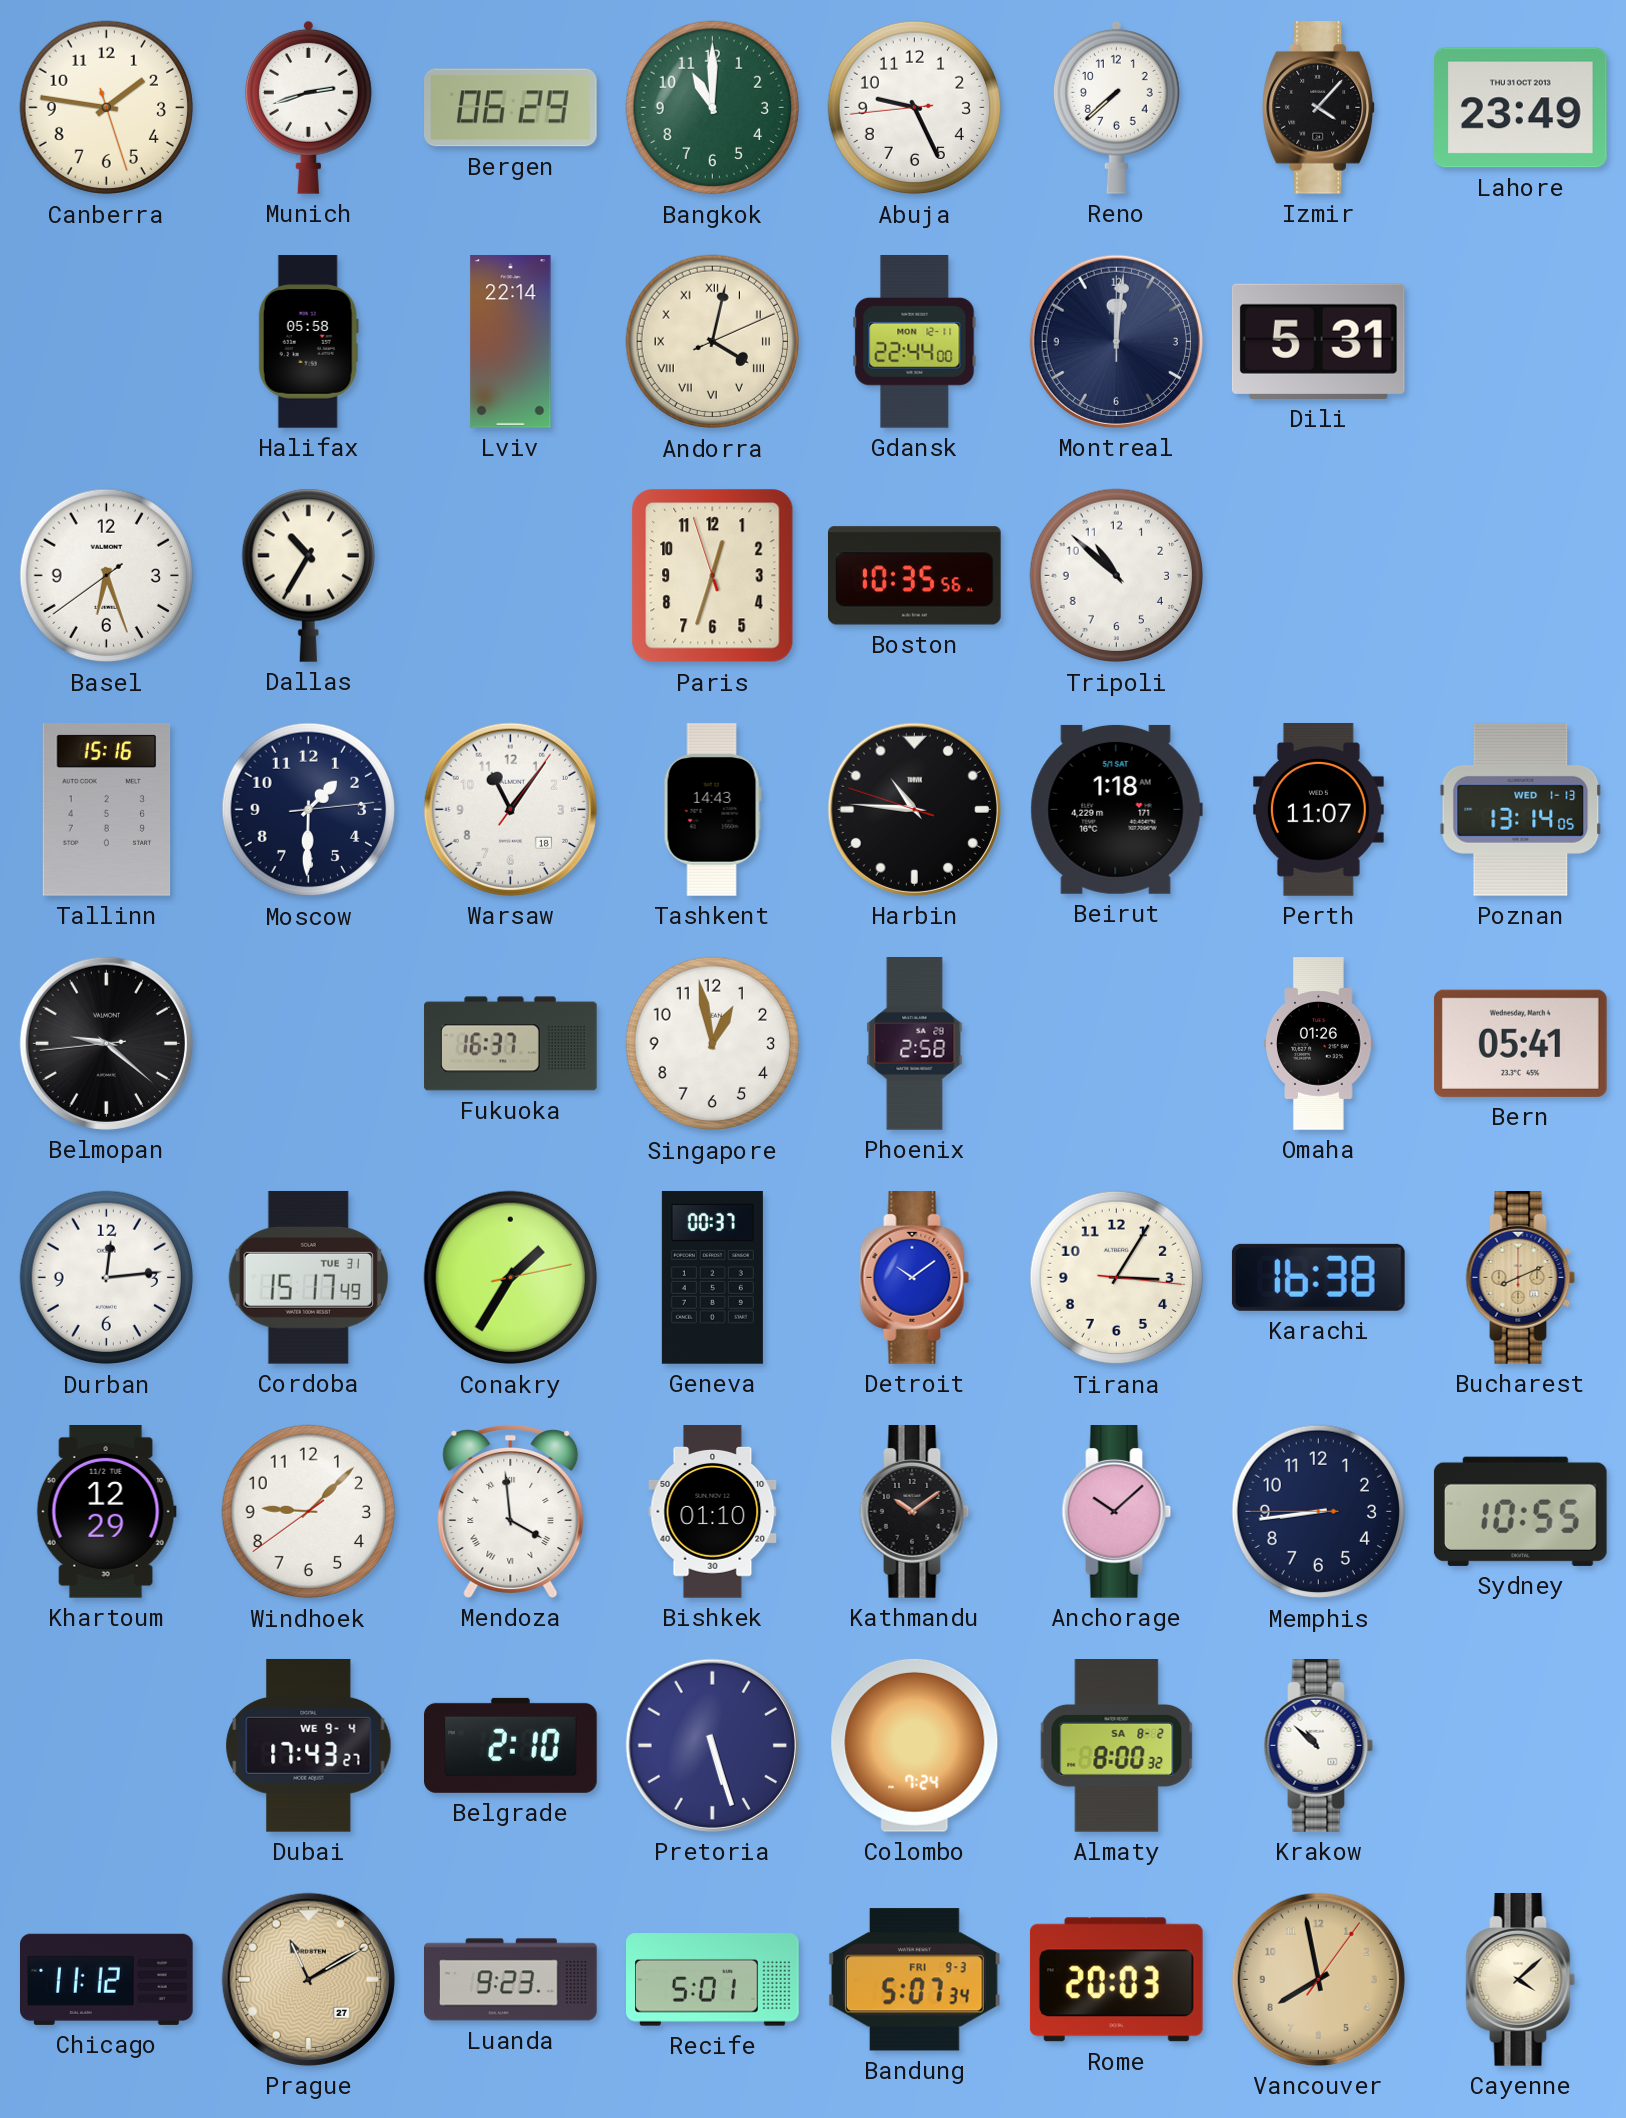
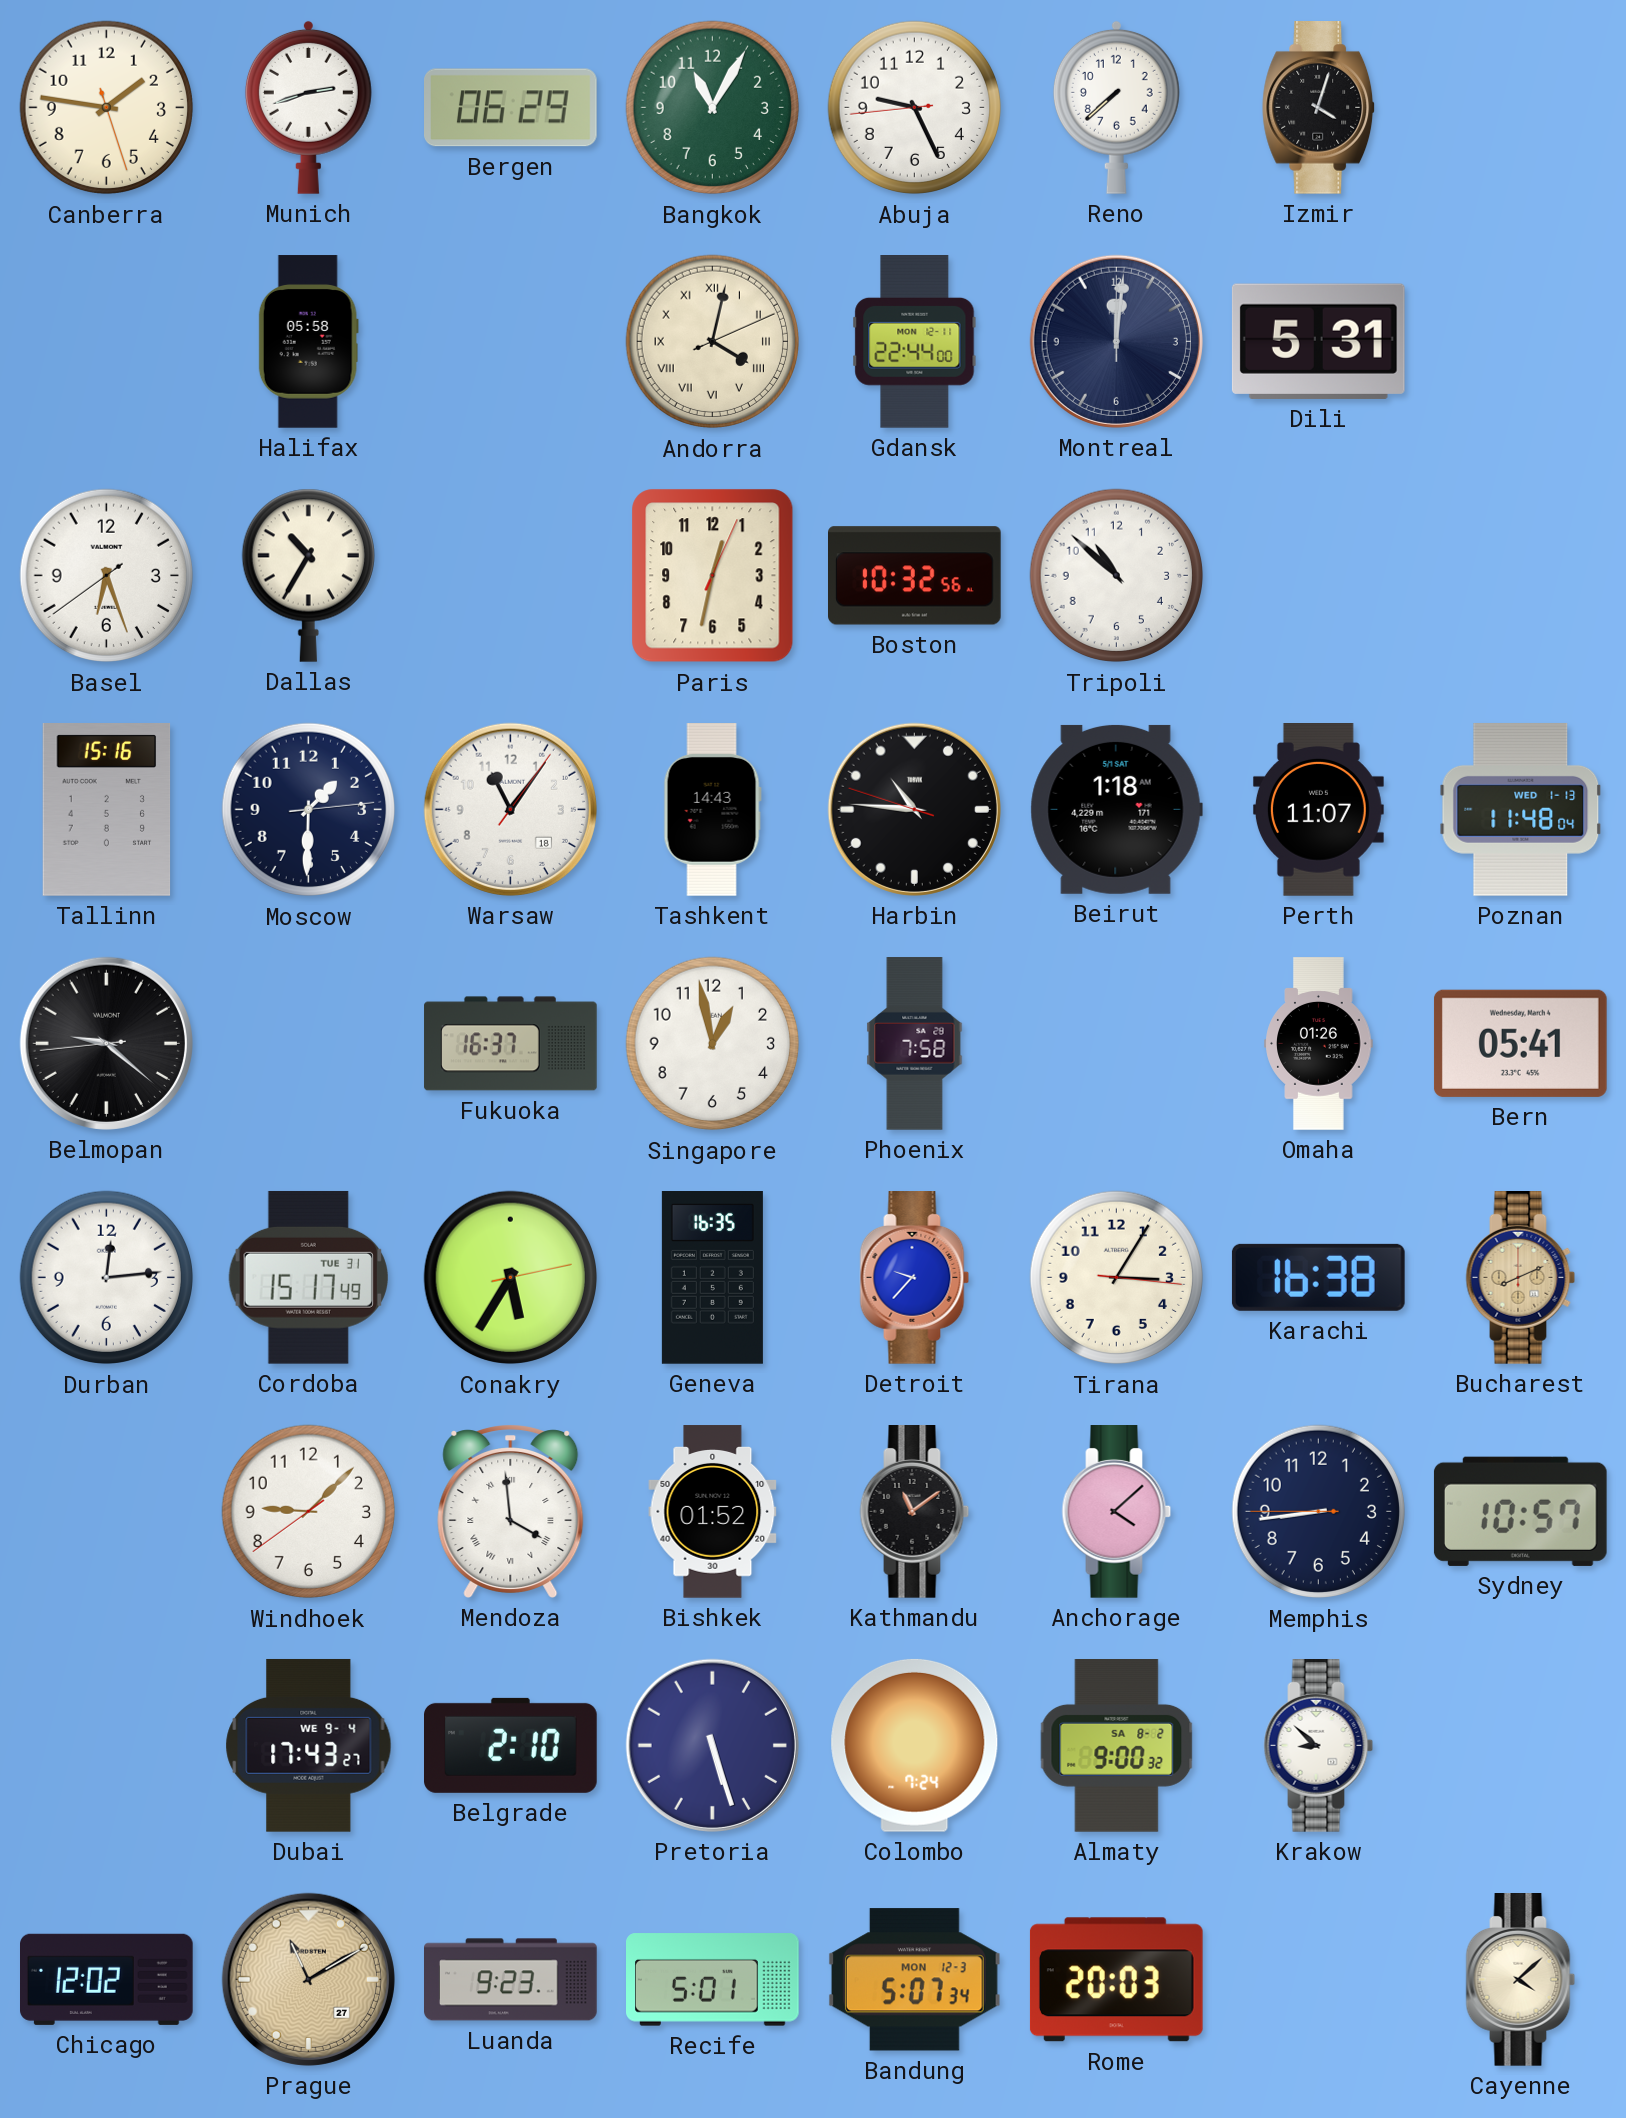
Bangkok: 11:00 -> 11:05 (713, 108)
Izmir: 4:07 -> 4:03 (1319, 108)
Lahore: 23:49 -> none (1521, 108)
Lviv: 22:14 -> none (511, 342)
Paris: 12:32:57 -> 12:32:04 (713, 576)
Boston: 10:35 -> 10:32 (915, 576)
Poznan: 13:14 -> 11:48 (1521, 809)
Phoenix: 2:58 -> 7:58 (915, 1044)
Conakry: 1:35 -> 5:35 (511, 1278)
Geneva: 00:37 -> 16:35 (712, 1278)
Detroit: 10:09 -> 9:37 (915, 1278)
Khartoum: 12:29 -> none (106, 1512)
Bishkek: 01:10 -> 01:52 (713, 1512)
Kathmandu: 10:09 -> 11:09 (915, 1512)
Anchorage: 10:08 -> 4:08 (1117, 1512)
Sydney: 10:55 -> 10:57 (1520, 1511)
Almaty: 8:00 -> 9:00 (1117, 1746)
Krakow: 10:52 -> 8:52 (1319, 1746)
Chicago: 11:12 -> 12:02 (107, 1979)
Bandung date: FRI 9-3 -> MON 12-3 (914, 1980)
Vancouver: 7:58 -> none (1318, 1979)
